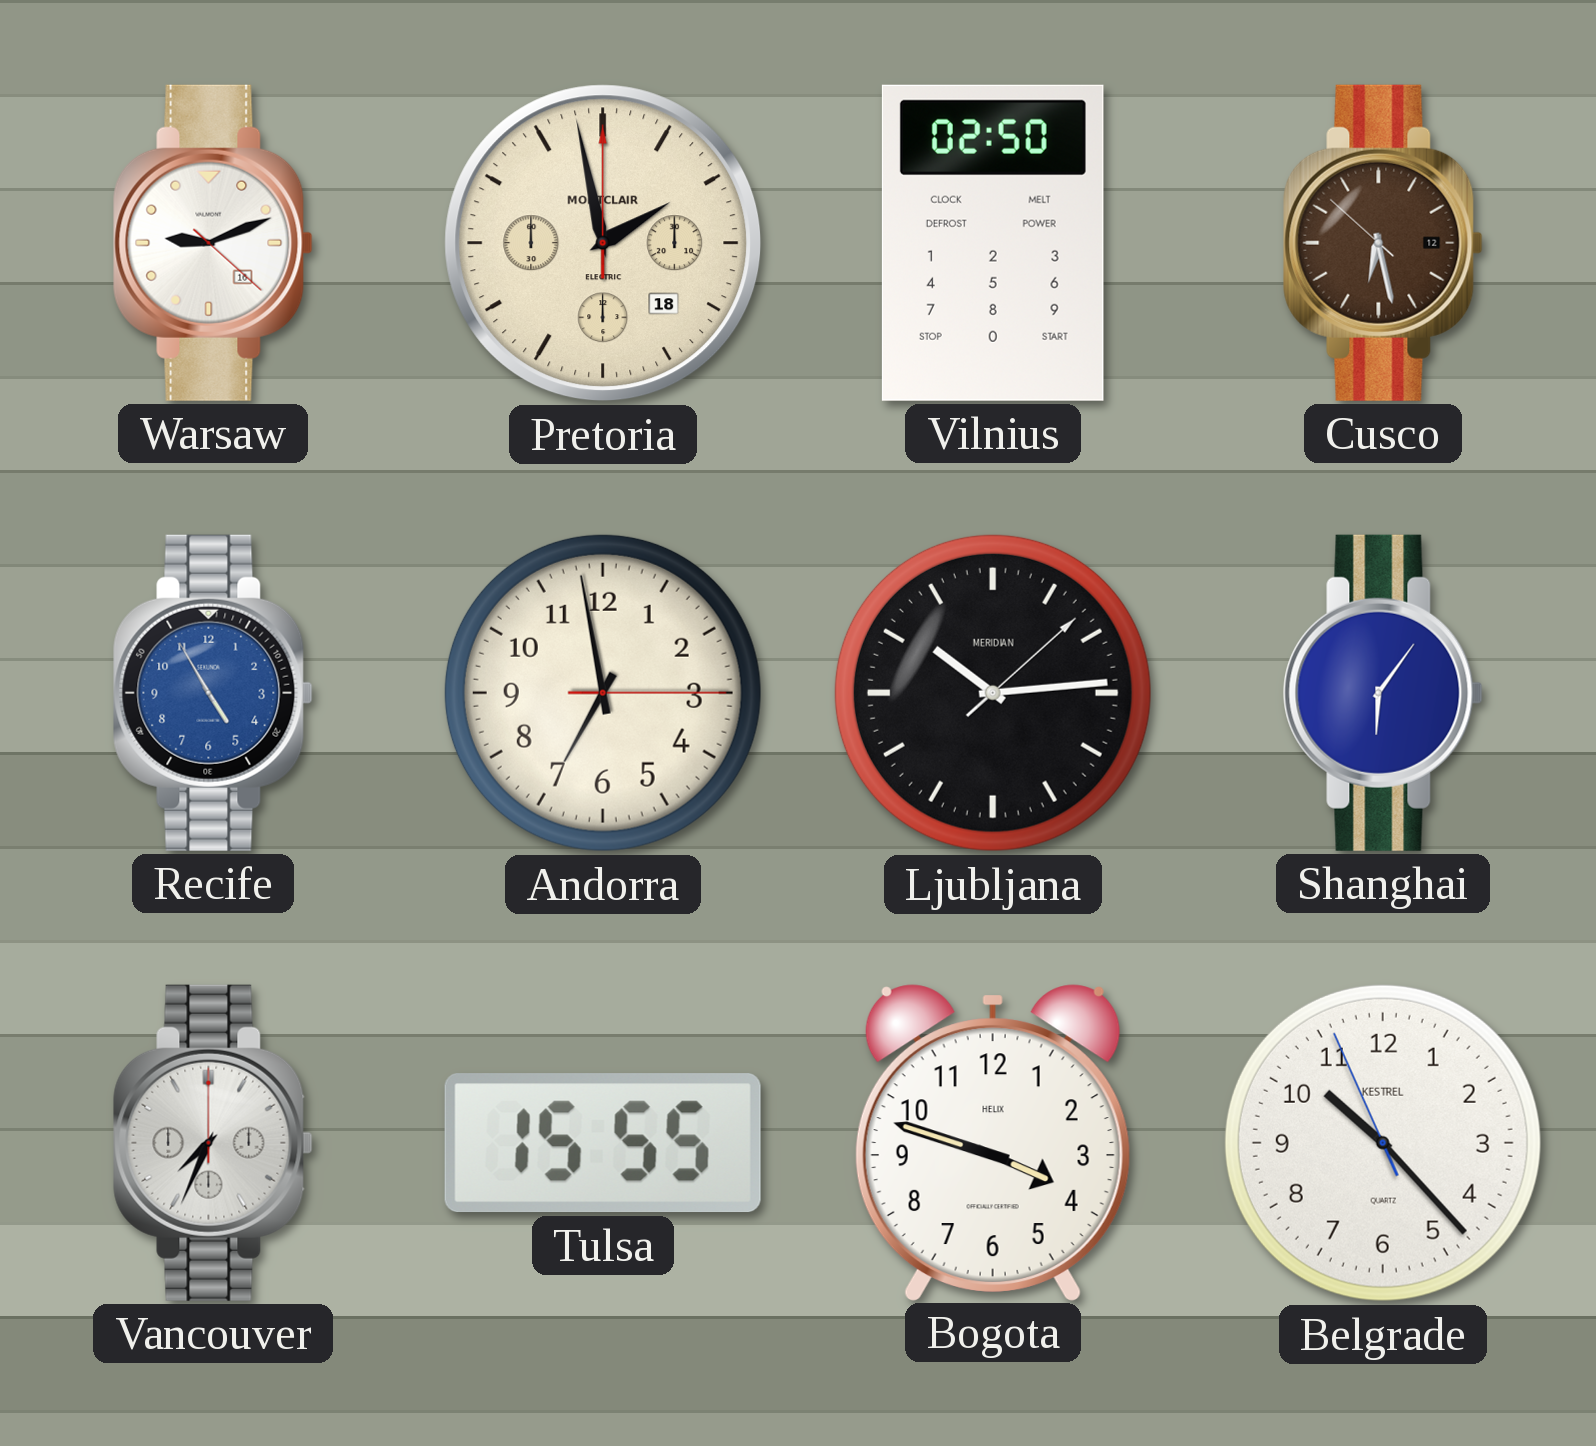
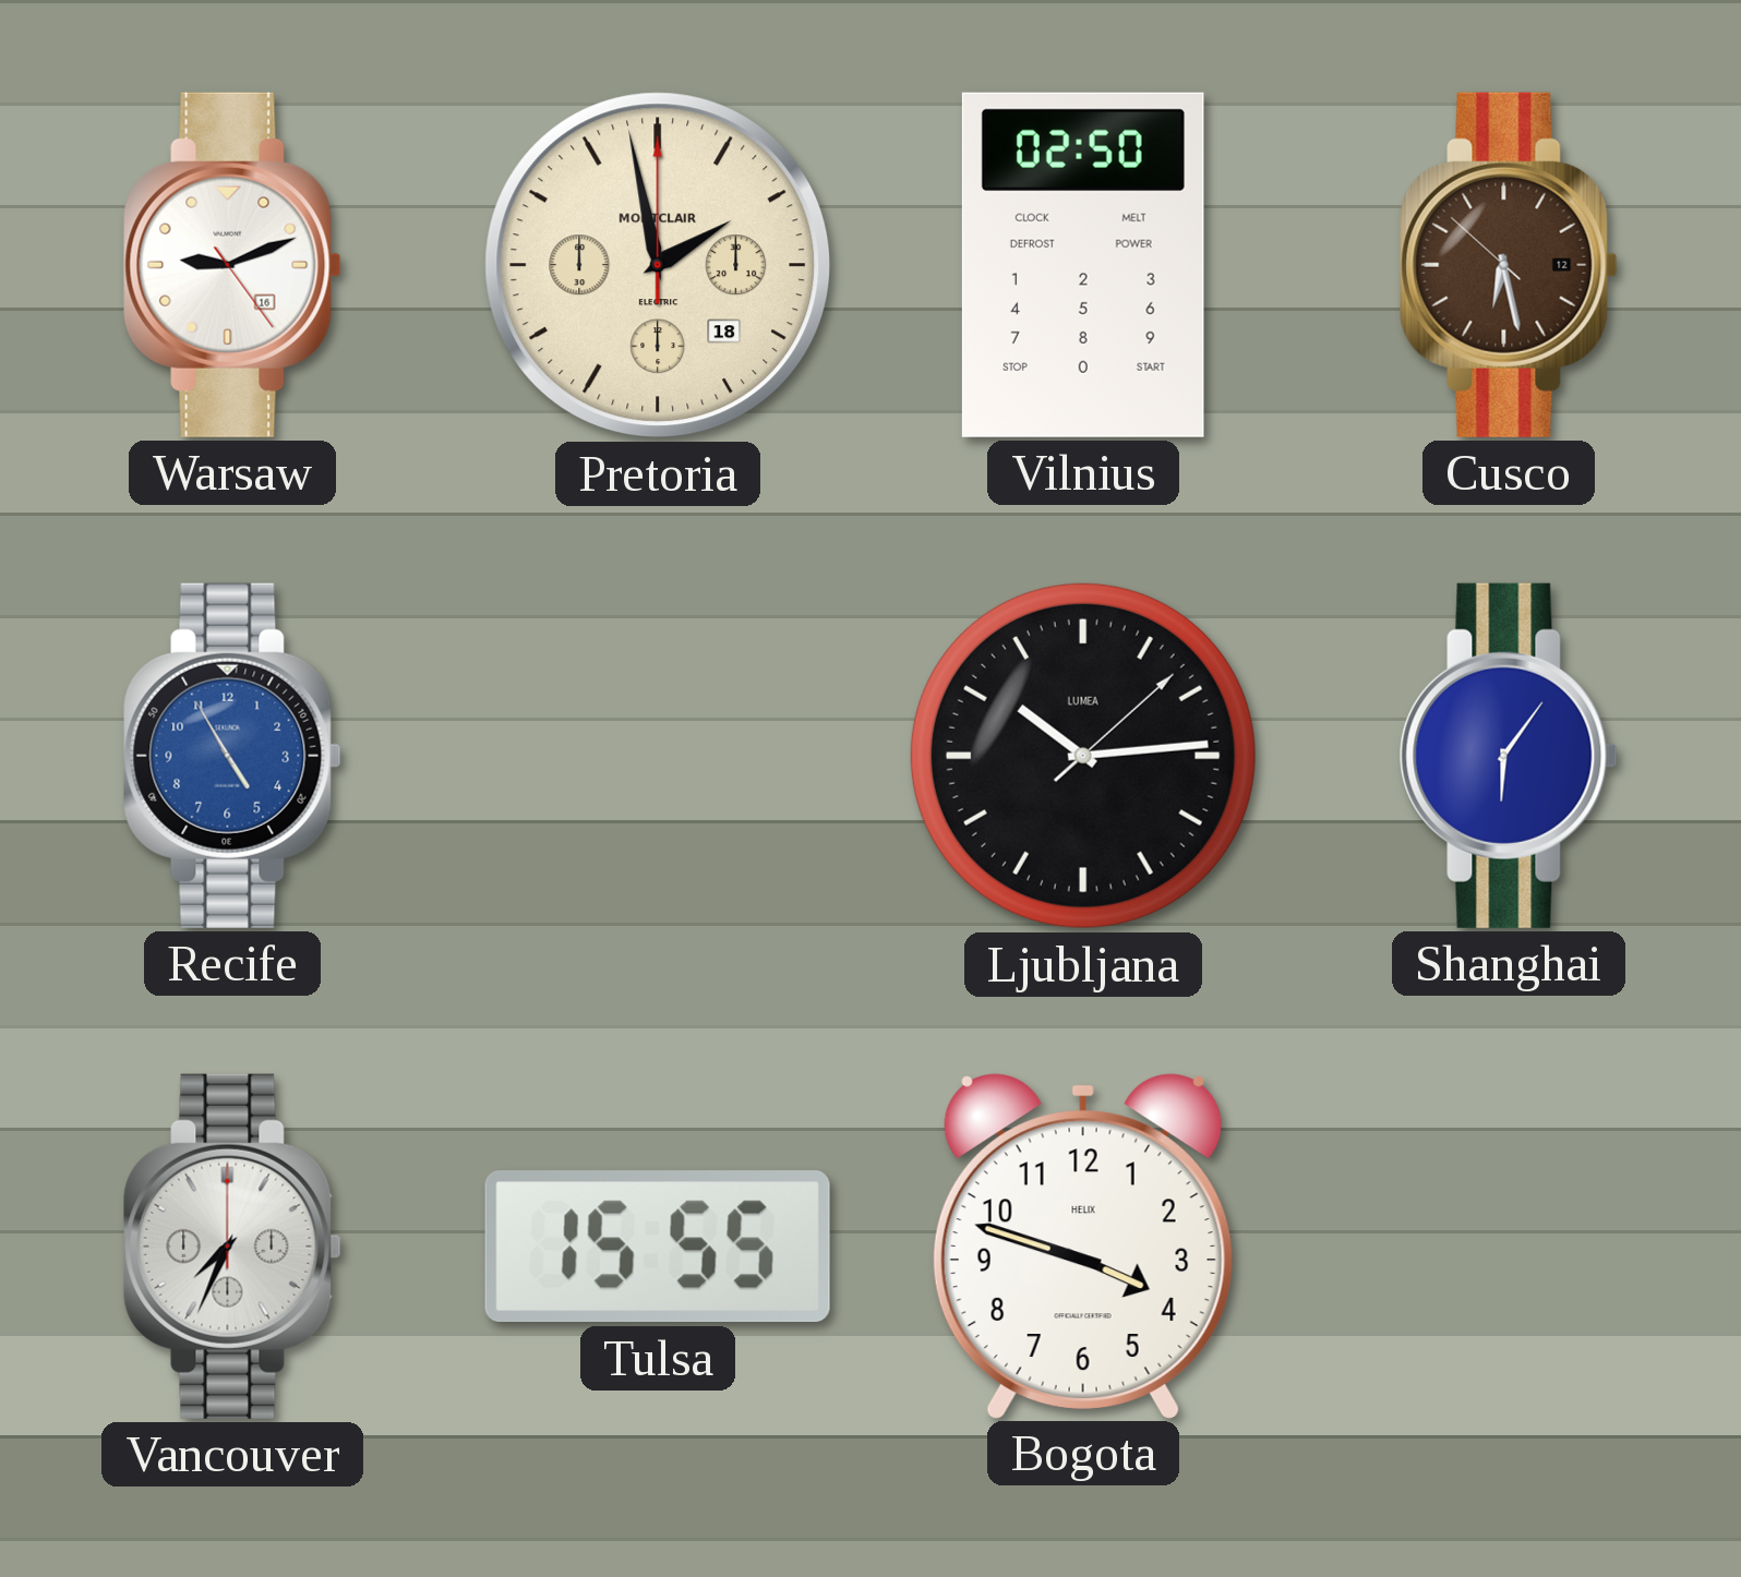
Warsaw: 9:11:22 -> 9:11:24 (232, 265)
Andorra: 6:58 -> none (603, 693)
Ljubljana brand: MERIDIAN -> LUMEA (1083, 756)
Belgrade: 10:22 -> none (1383, 1143)
